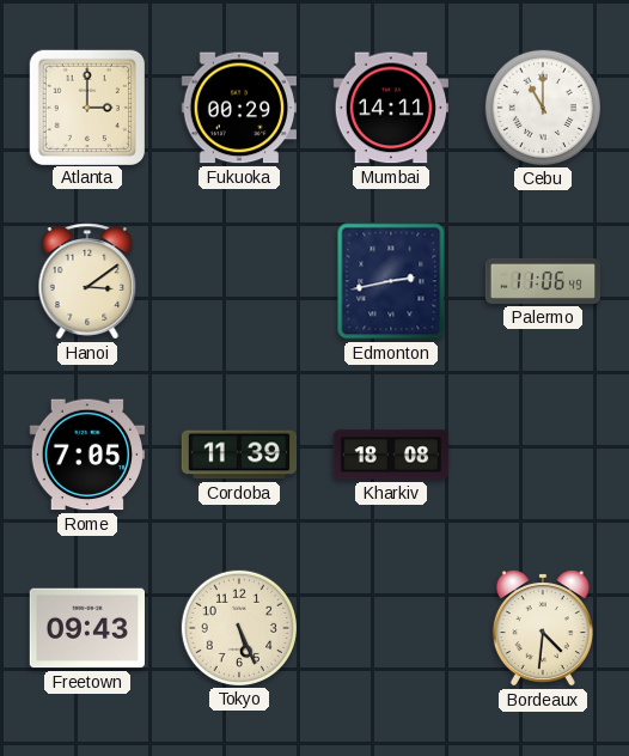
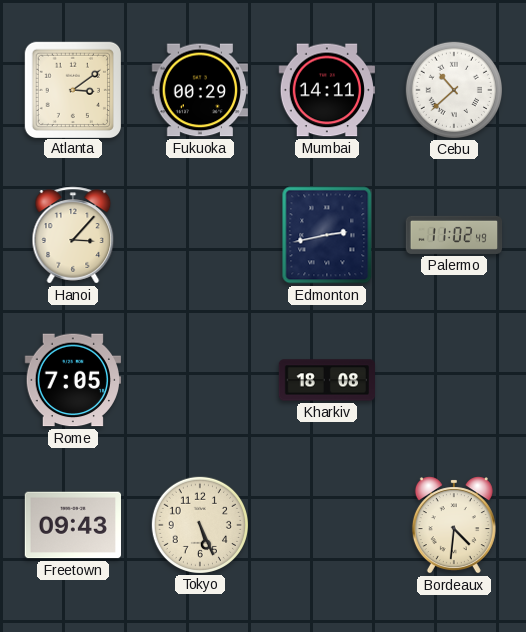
Atlanta: 3:00 -> 3:09 (72, 89)
Cebu: 11:00 -> 10:38 (453, 89)
Hanoi: 3:09 -> 3:07 (73, 235)
Palermo: 11:06 -> 11:02 (454, 235)
Cordoba: 11:39 -> none (239, 455)
